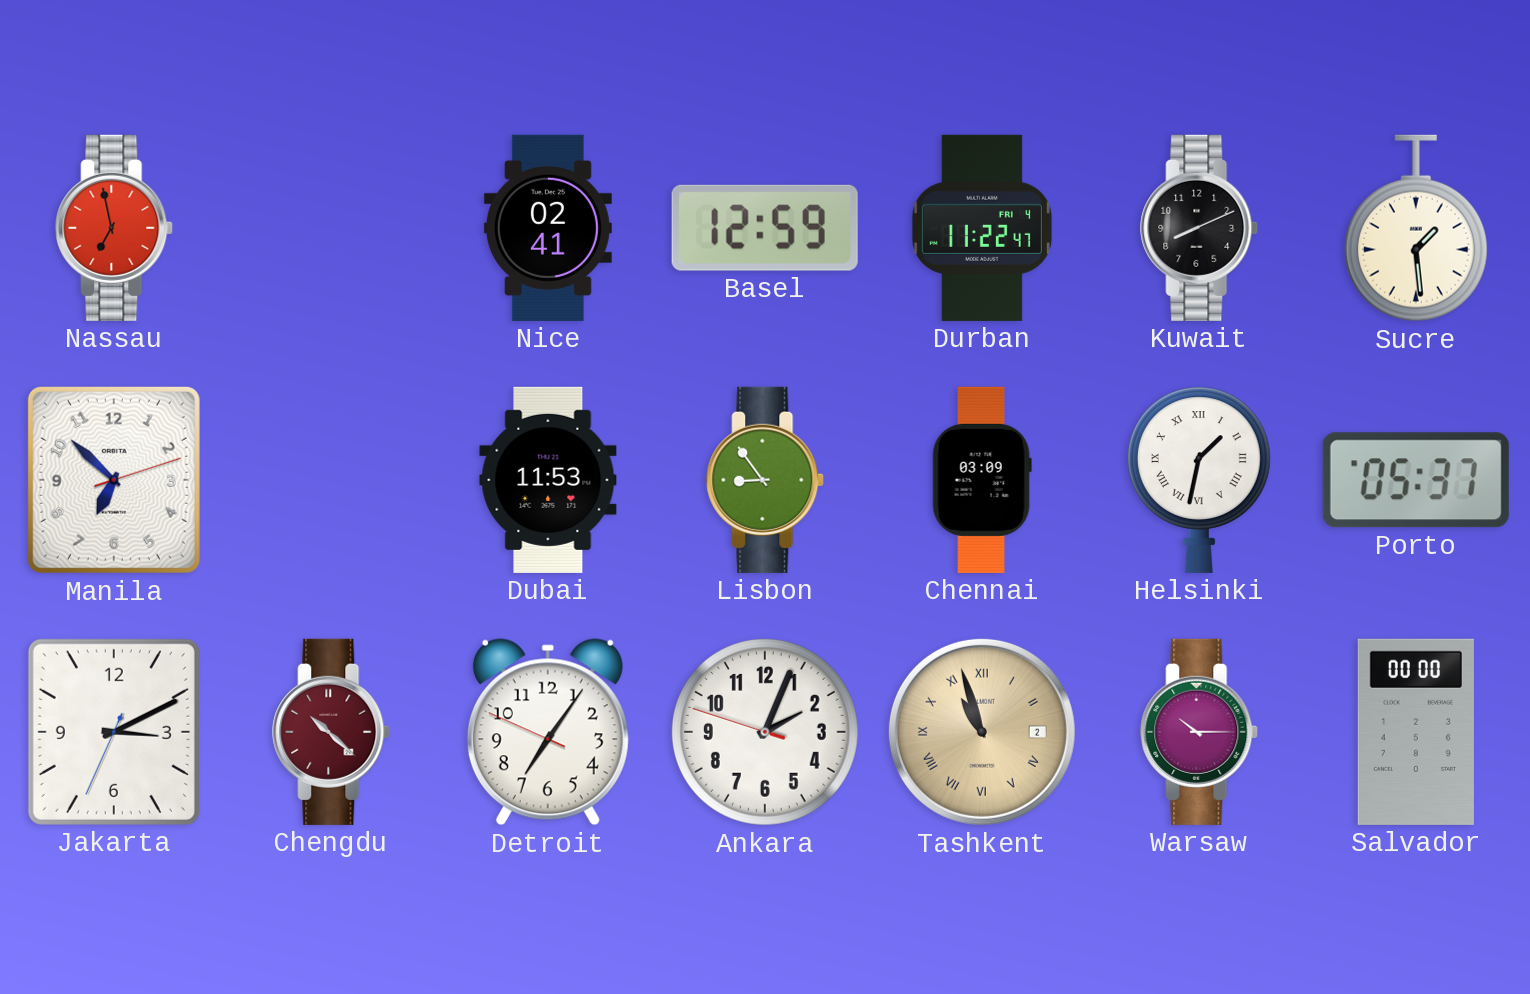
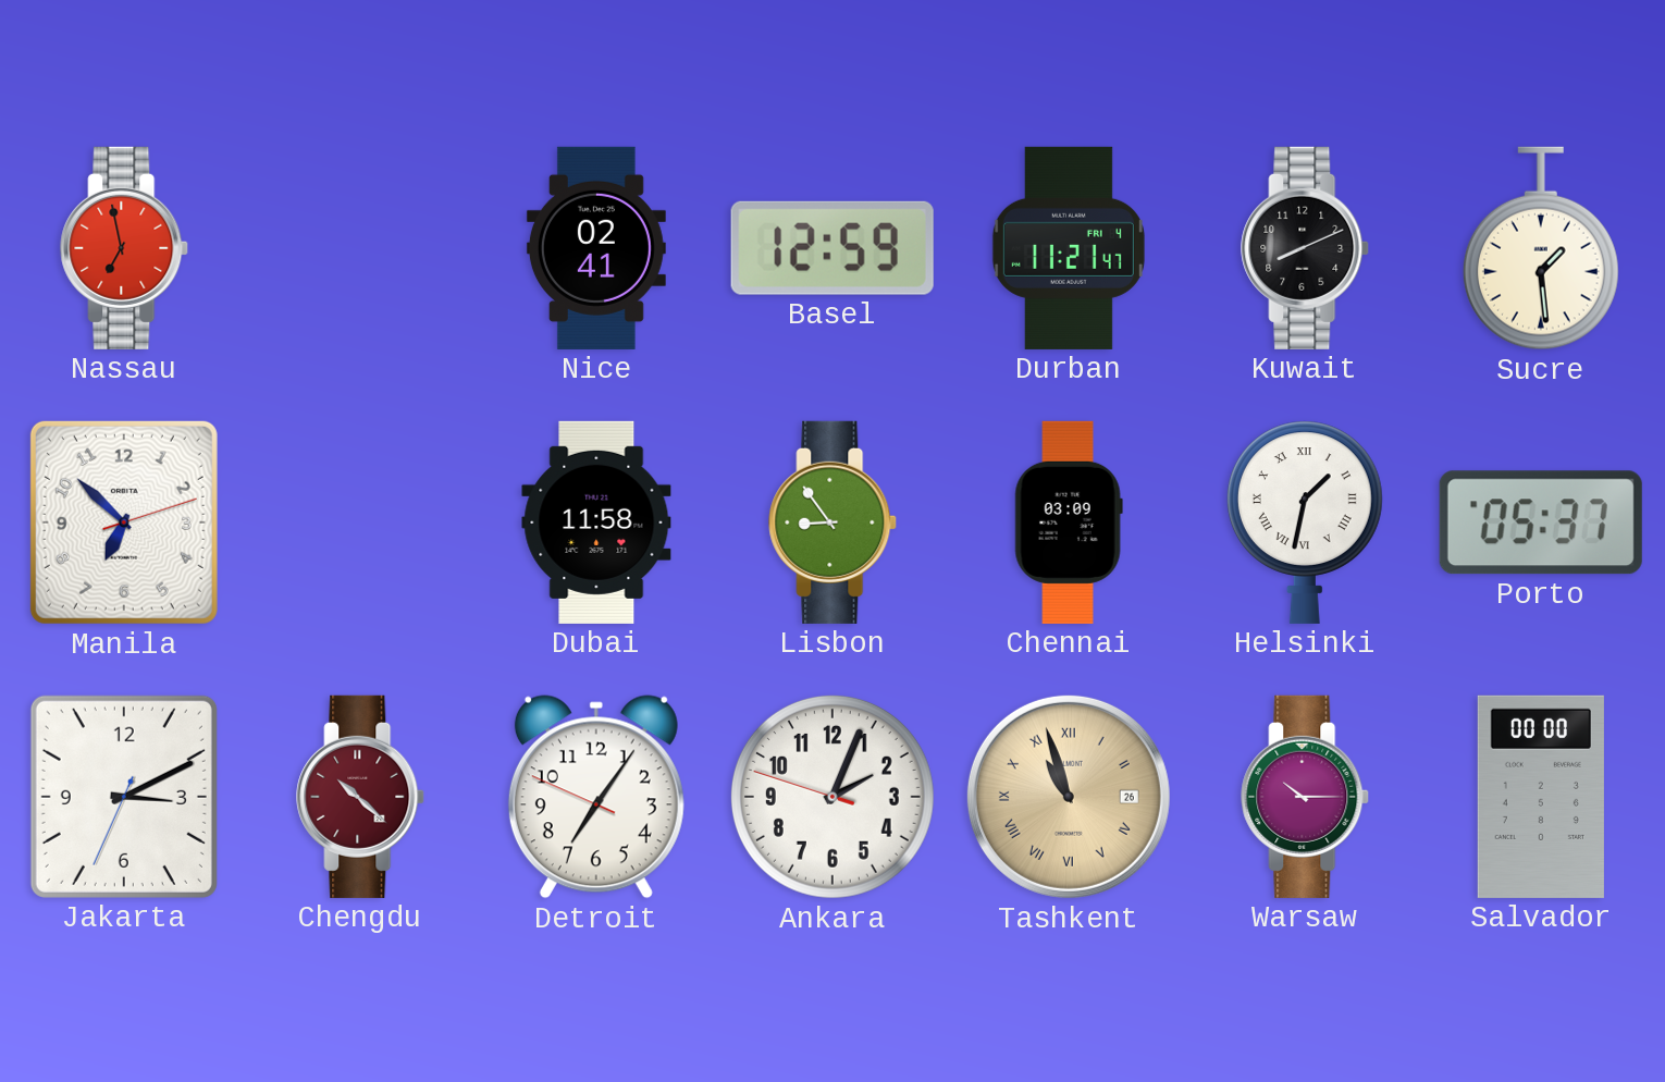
Durban: 11:22 -> 11:21 (1069, 248)
Dubai: 11:53 -> 11:58 (596, 522)
Tashkent date: 2 -> 26 (1069, 797)
